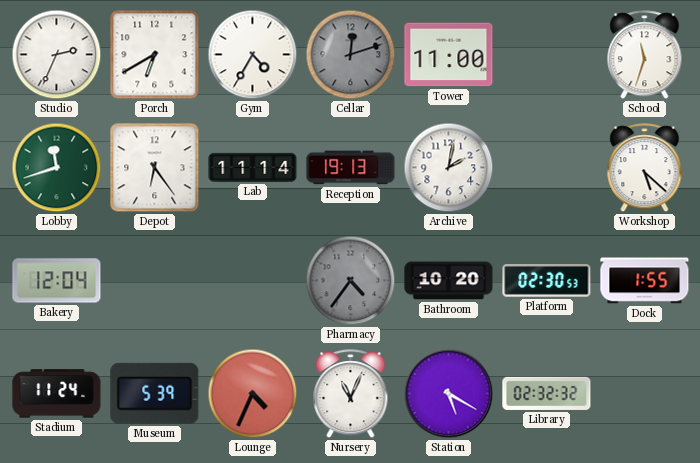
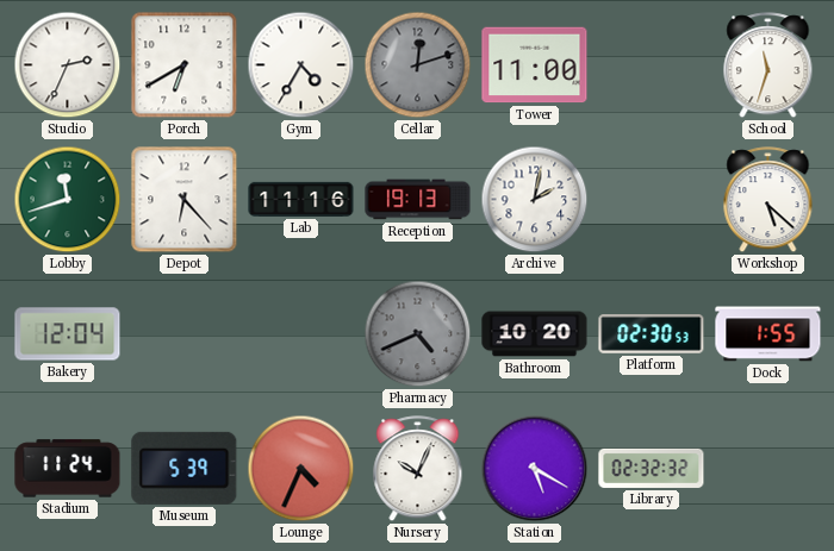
Depot: 6:24 -> 6:23 (185, 200)
Lab: 11:14 -> 11:16 (301, 199)
Pharmacy: 4:36 -> 4:41 (418, 334)
Nursery: 11:04 -> 10:04 (418, 469)
